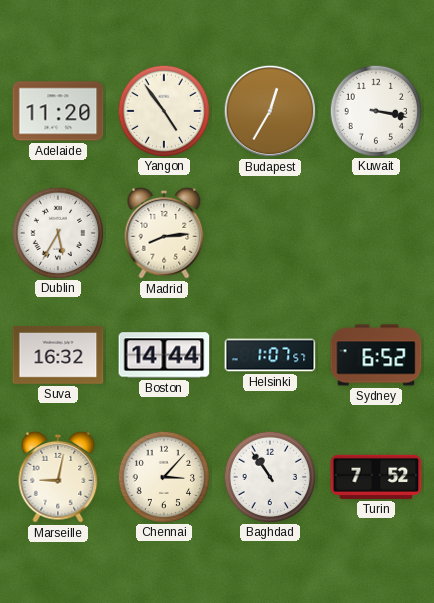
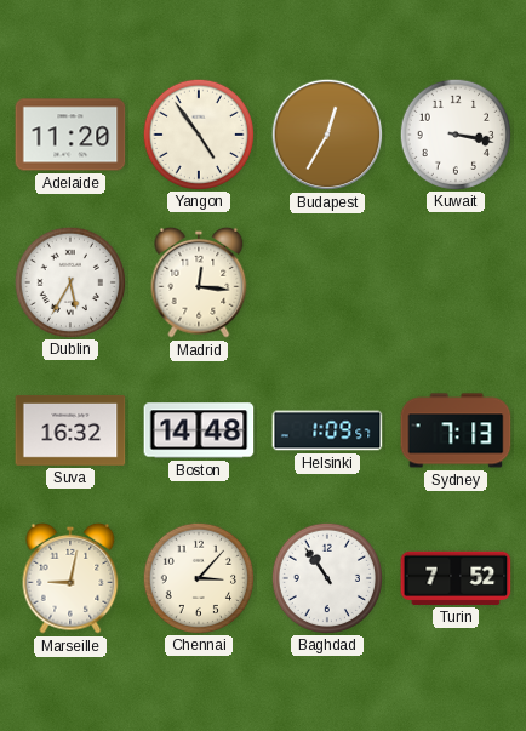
Madrid: 8:14 -> 12:16 (199, 282)
Boston: 14:44 -> 14:48 (199, 430)
Helsinki: 1:07 -> 1:09 (327, 430)
Sydney: 6:52 -> 7:13 (456, 430)
